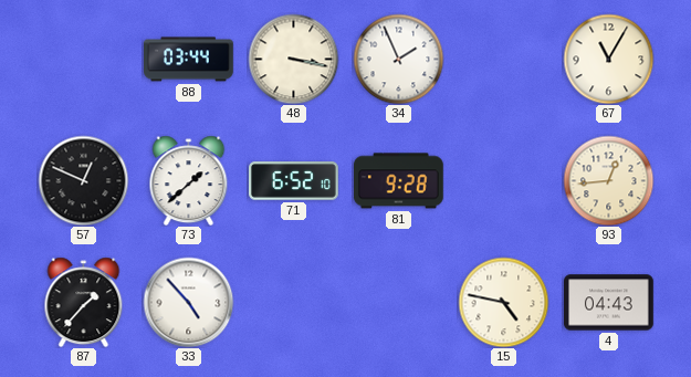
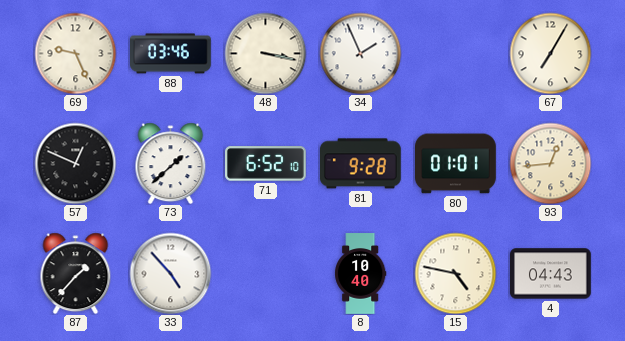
69: none -> 9:26 (75, 53)
88: 03:44 -> 03:46 (171, 54)
67: 11:05 -> 7:05 (550, 53)
80: none -> 01:01 (456, 164)
8: none -> 10:40 (361, 274)
